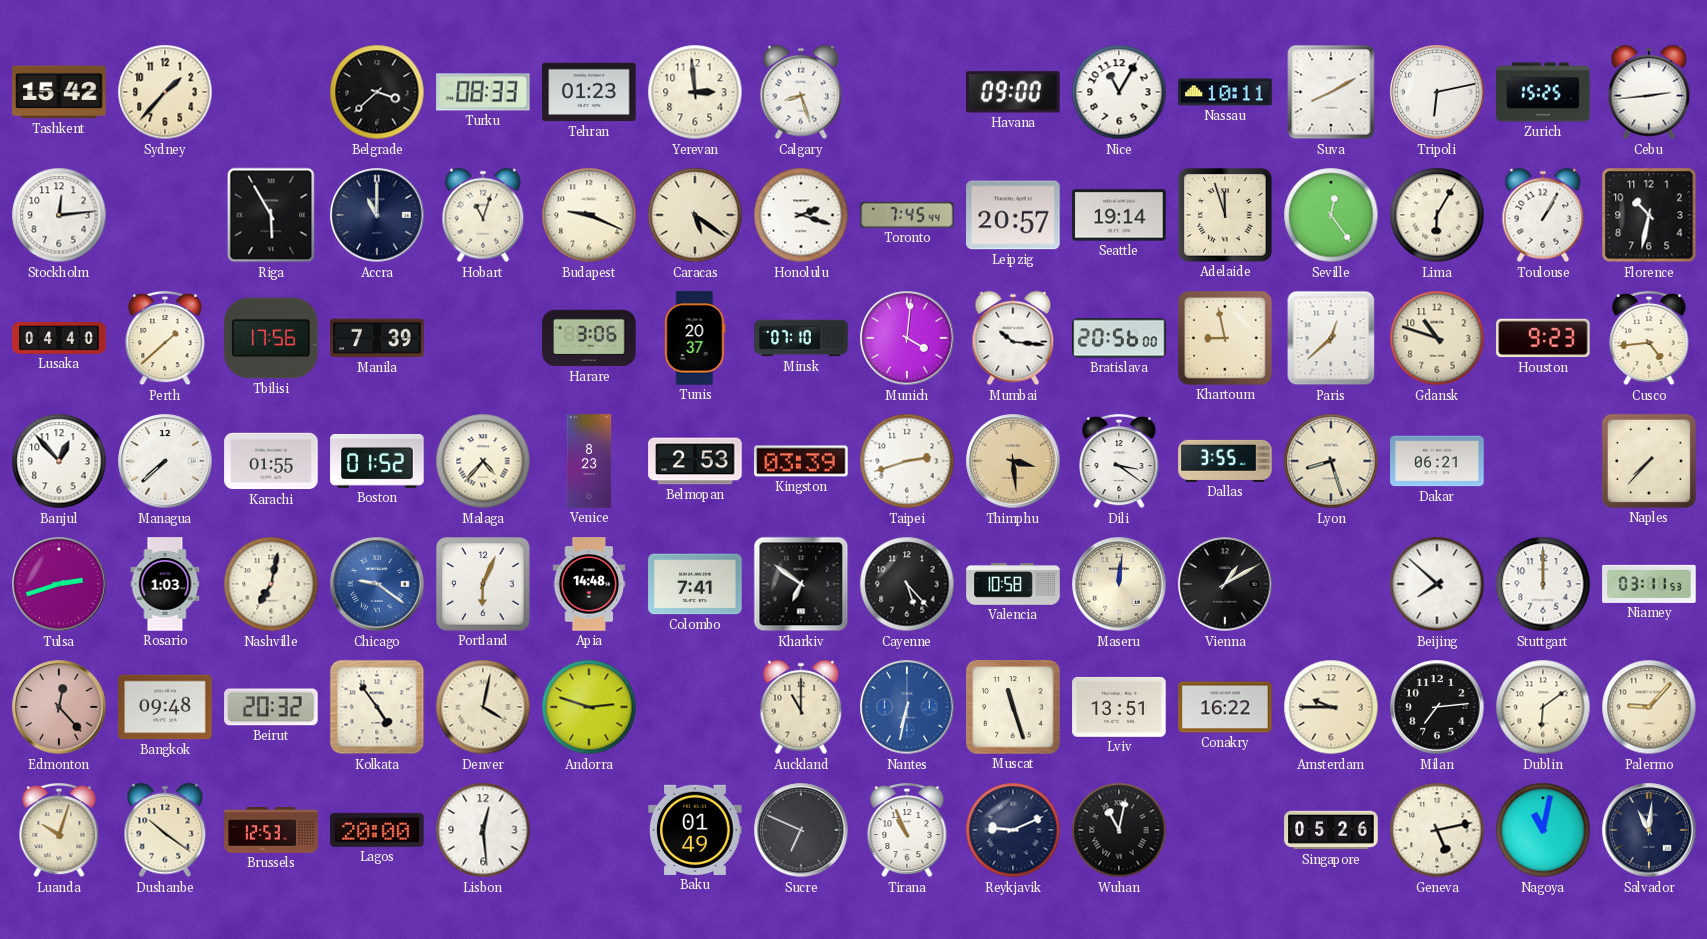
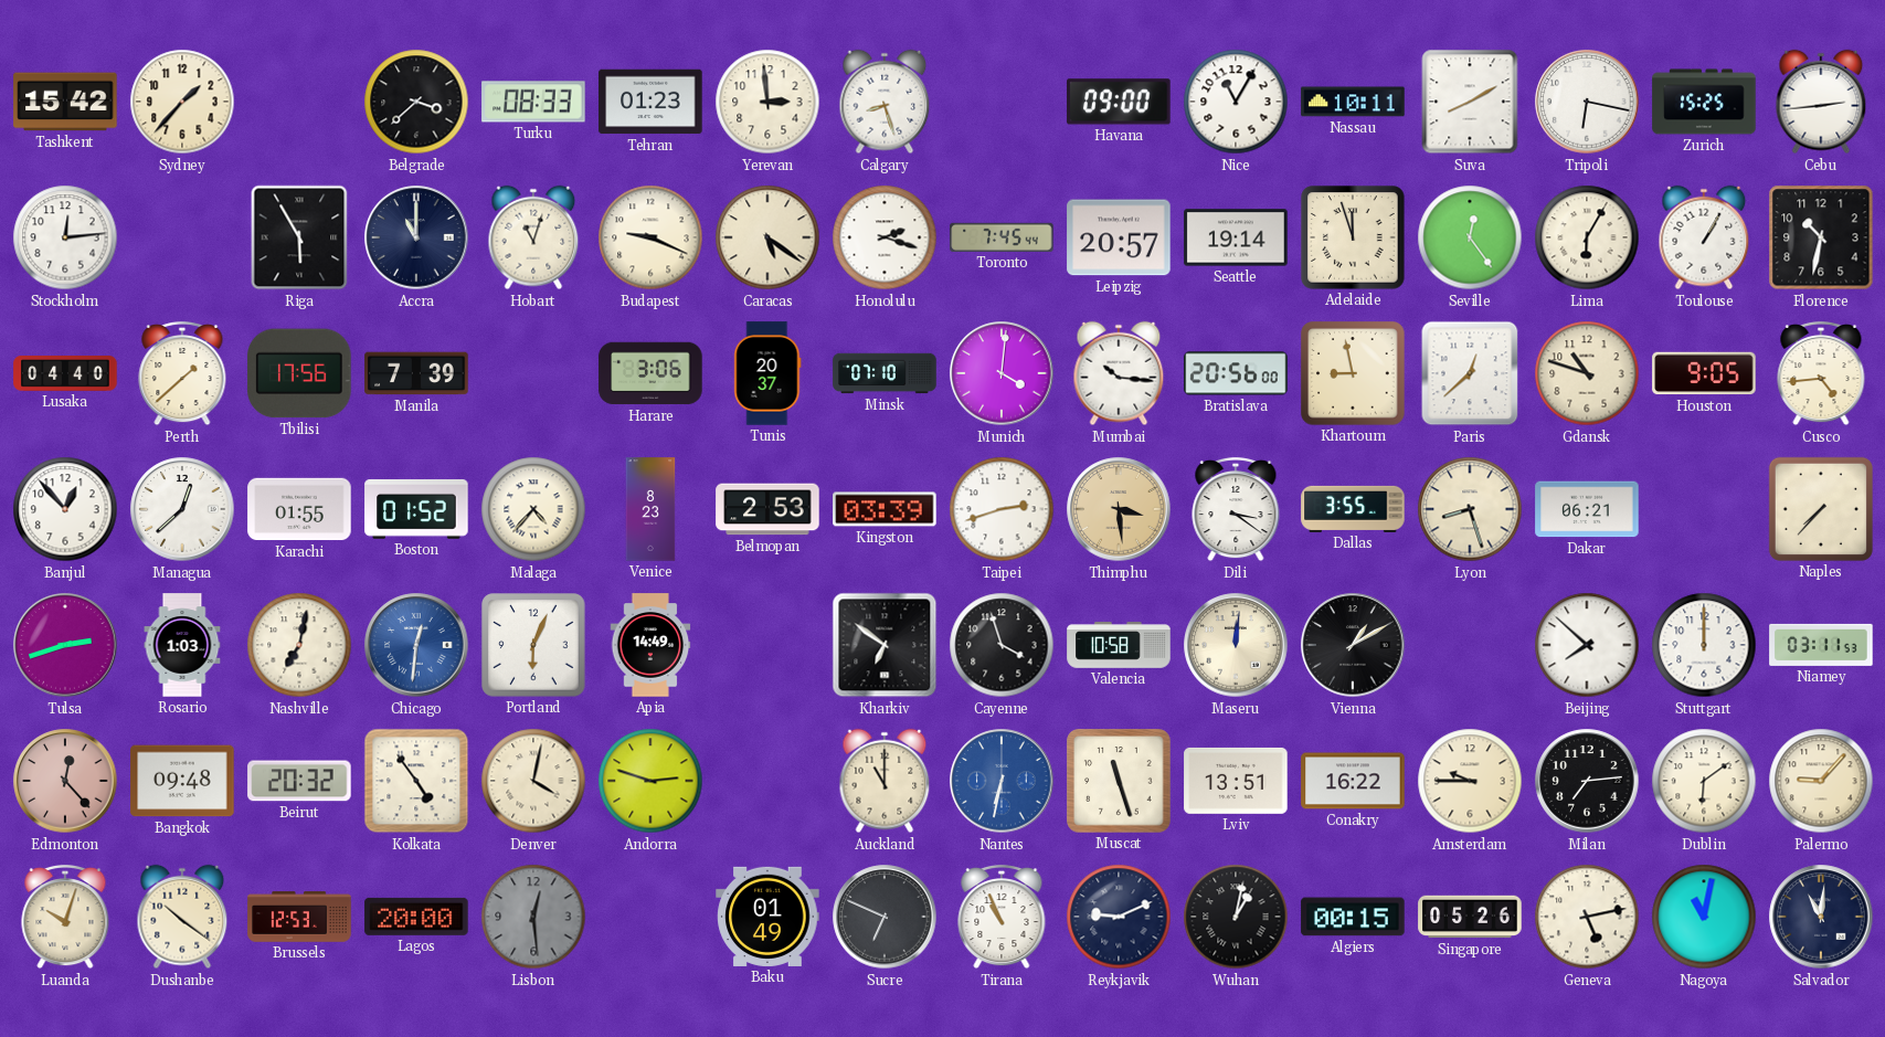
Tripoli: 6:13 -> 6:17 (1587, 102)
Houston: 9:23 -> 9:05 (1704, 373)
Managua: 7:38 -> 12:38 (182, 509)
Chicago: 9:21 -> 12:31 (416, 645)
Apia: 14:48 -> 14:49 (650, 645)
Colombo: 7:41 -> none (695, 584)
Cayenne: 5:23 -> 3:57 (1002, 645)
Lisbon dial: white -> grey (533, 917)
Wuhan: 11:02 -> 1:02 (1236, 917)
Algiers: none -> 00:15 (1353, 917)
